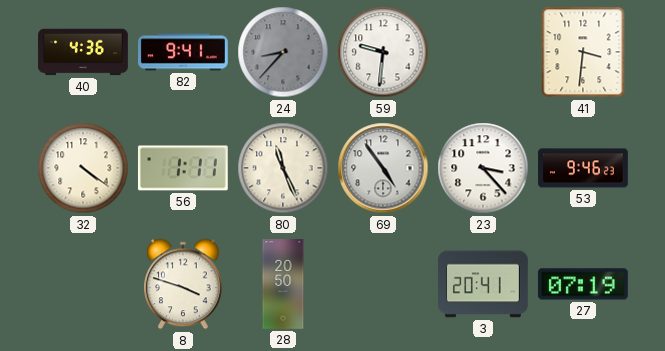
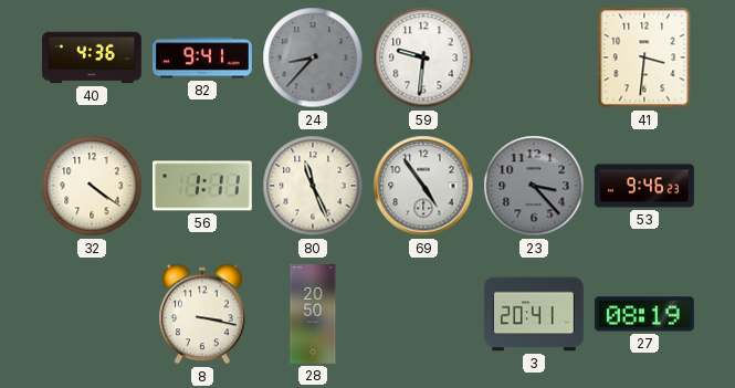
23 dial: white -> grey (534, 186)
8: 3:48 -> 3:17 (203, 314)
27: 07:19 -> 08:19 (644, 314)
